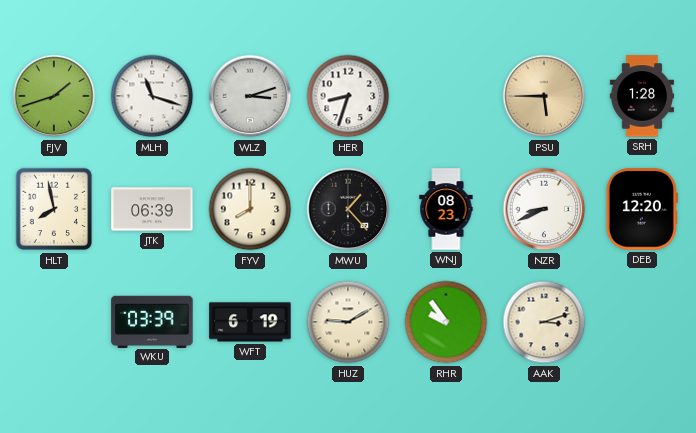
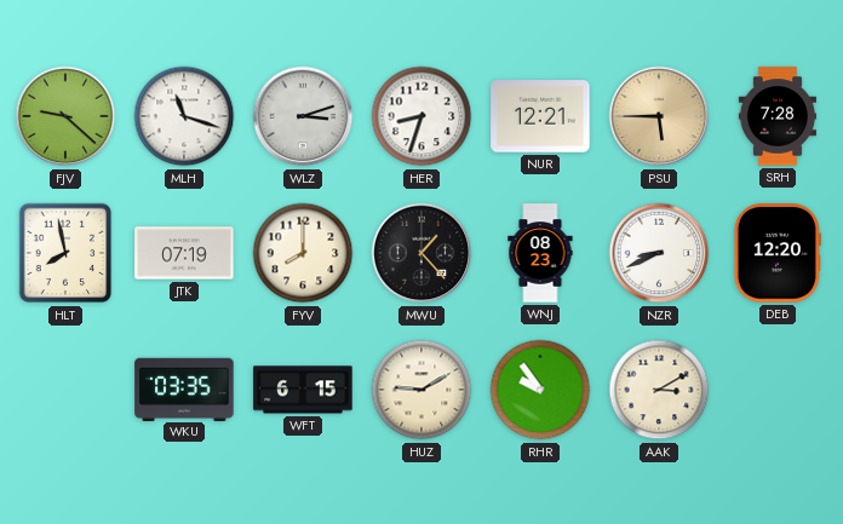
FJV: 1:42 -> 9:22 (65, 116)
NUR: none -> 12:21 (540, 116)
SRH: 1:28 -> 7:28 (776, 116)
JTK: 06:39 -> 07:19 (184, 253)
WKU: 03:39 -> 03:35 (184, 388)
WFT: 6:19 -> 6:15 (303, 390)
AAK: 3:12 -> 3:10 (659, 390)
